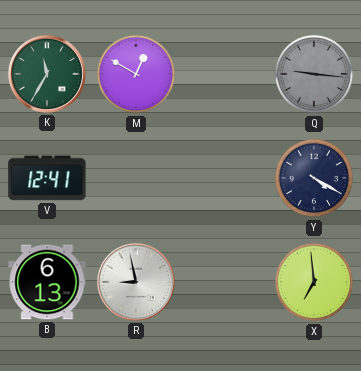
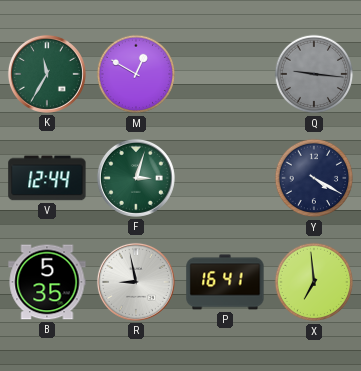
V: 12:41 -> 12:44 (47, 178)
F: none -> 3:03 (136, 178)
B: 6:13 -> 5:35 (47, 282)
P: none -> 16:41 (225, 282)
